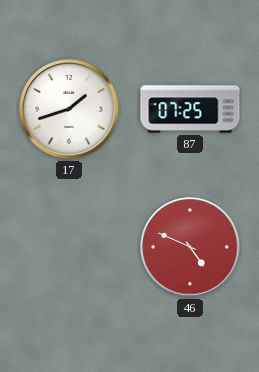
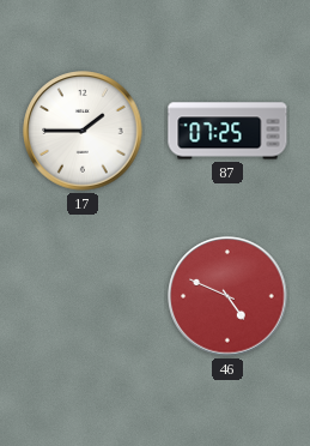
17: 1:42 -> 1:45 (83, 131)
